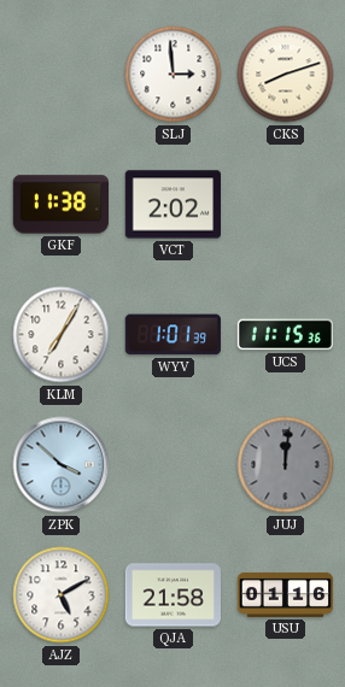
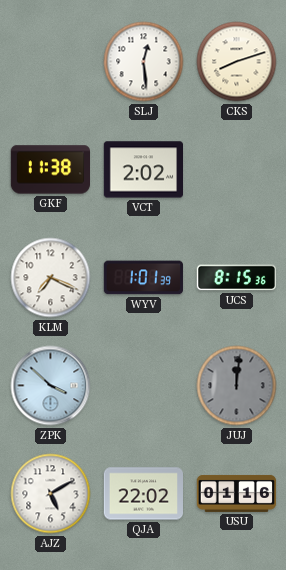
SLJ: 2:59 -> 12:29 (144, 62)
KLM: 7:05 -> 7:19 (51, 278)
UCS: 11:15 -> 8:15 (236, 278)
QJA: 21:58 -> 22:02 (143, 494)
